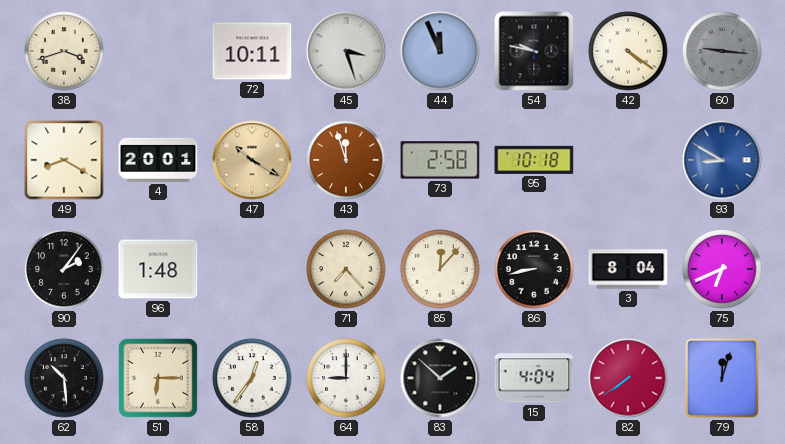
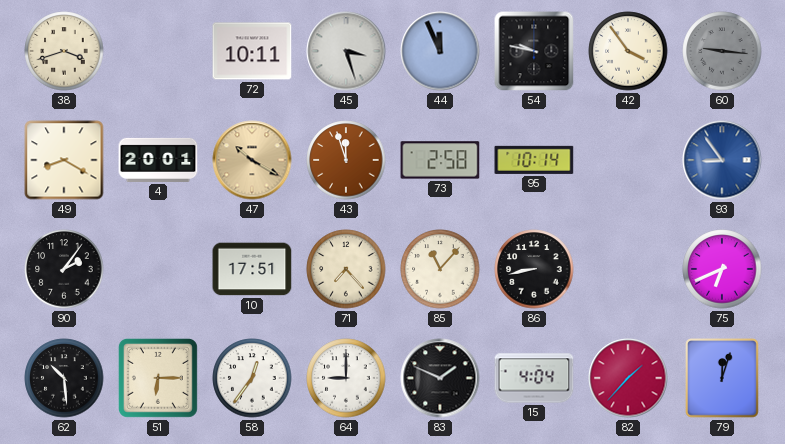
42: 4:21 -> 3:54 (628, 51)
95: 10:18 -> 10:14 (534, 160)
93: 8:50 -> 8:54 (722, 160)
96: 1:48 -> none (158, 269)
10: none -> 17:51 (252, 269)
85: 12:07 -> 11:07 (440, 269)
3: 8:04 -> none (628, 269)
83: 1:52 -> 1:49 (440, 378)
82: 7:39 -> 1:37 (628, 378)
